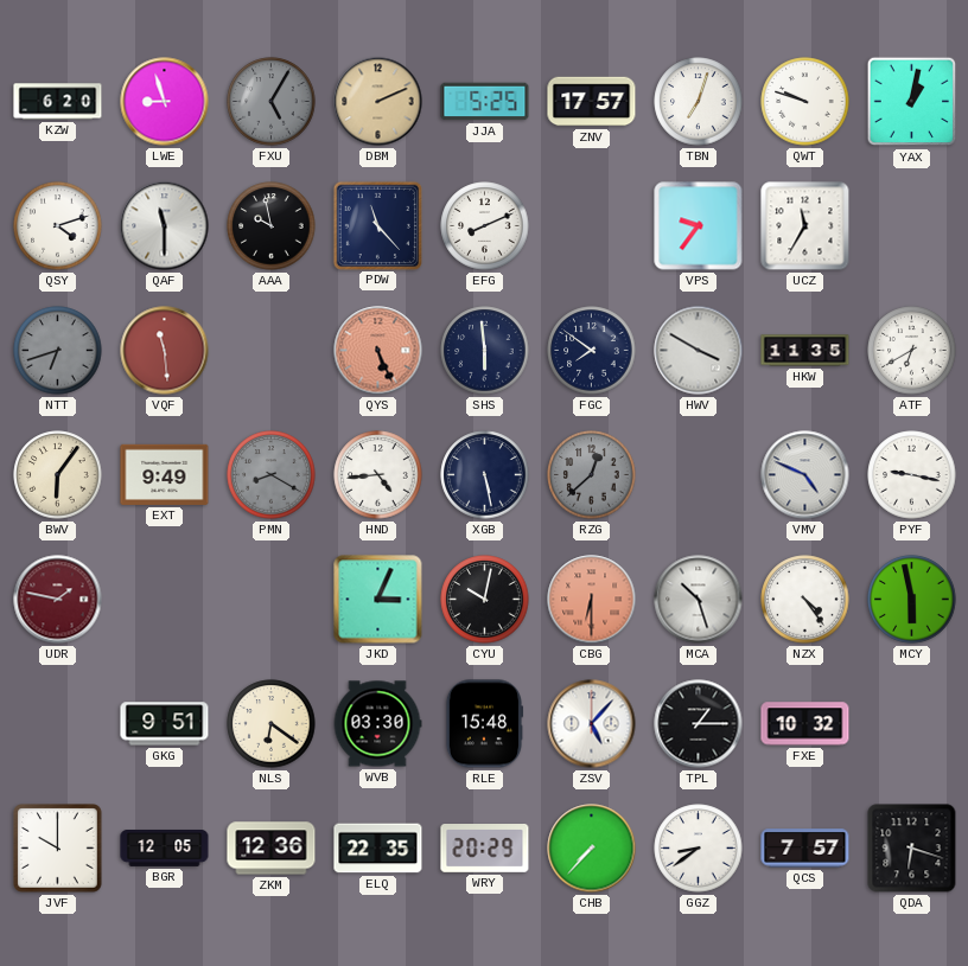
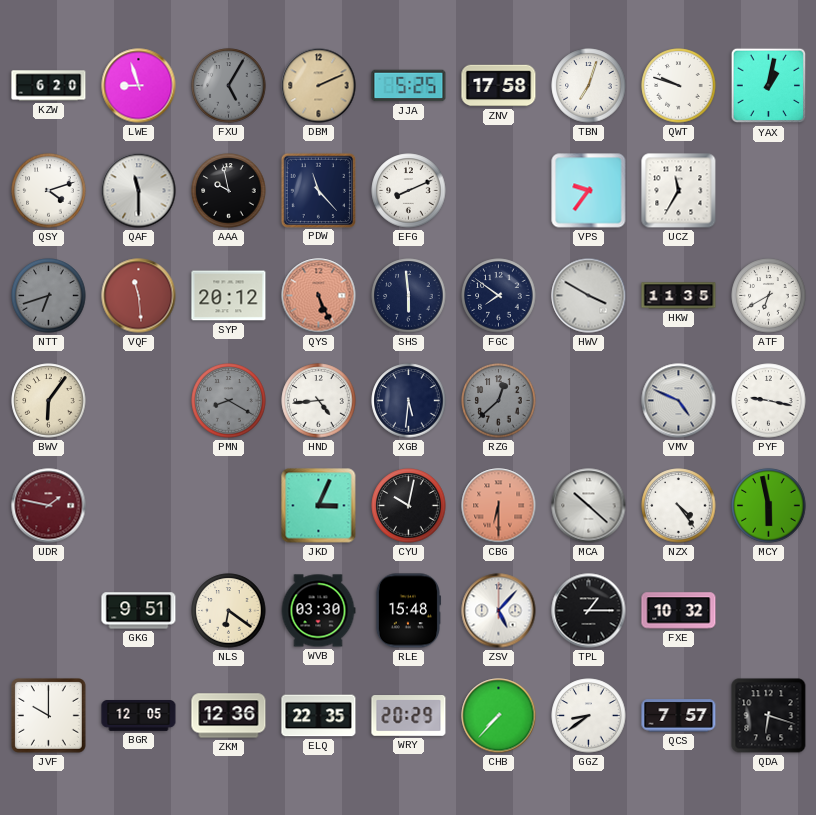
ZNV: 17:57 -> 17:58 (499, 86)
SYP: none -> 20:12 (229, 296)
EXT: 9:49 -> none (165, 474)
XGB: 5:28 -> 5:31 (409, 401)
MCA: 10:27 -> 10:22 (589, 506)
